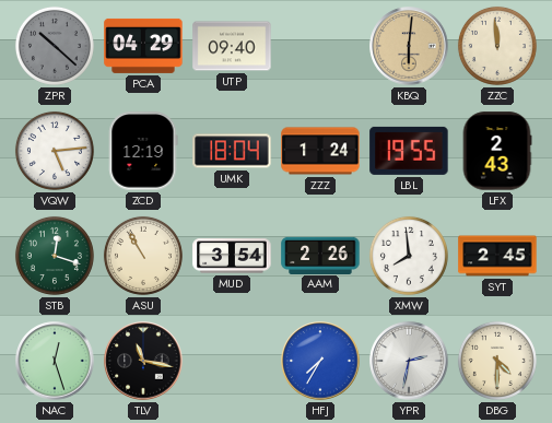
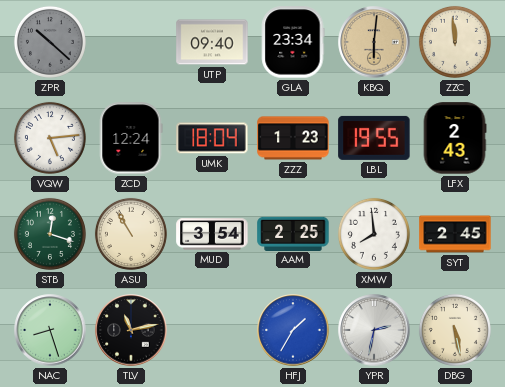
PCA: 04:29 -> none (143, 46)
GLA: none -> 23:34 (293, 42)
ZCD: 12:19 -> 12:24 (131, 138)
ZZZ: 1:24 -> 1:23 (293, 138)
AAM: 2:26 -> 2:25 (293, 233)
NAC: 12:27 -> 8:27 (50, 330)
TLV: 11:17 -> 11:13 (131, 330)
HFJ: 7:35 -> 1:35 (293, 330)
DBG: 4:30 -> 5:28 (455, 330)
